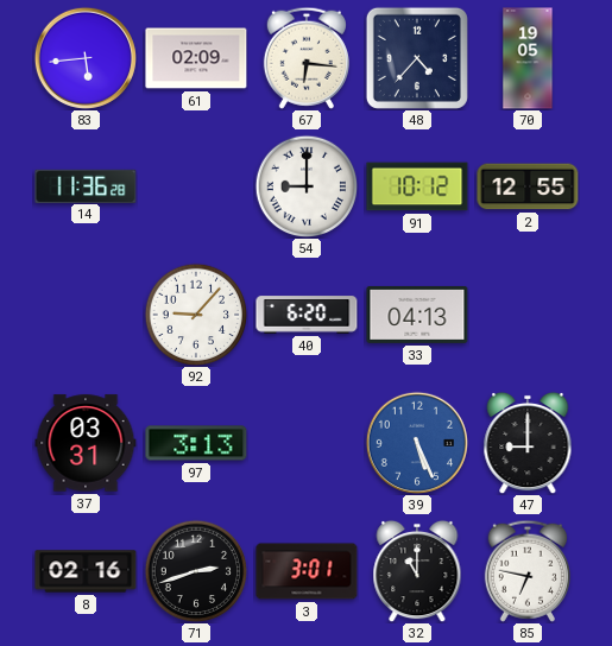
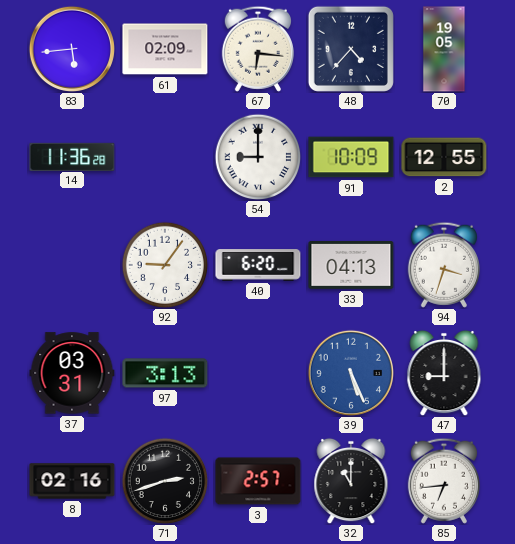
91: 10:12 -> 10:09 (351, 157)
92: 9:07 -> 9:06 (165, 265)
94: none -> 3:33 (444, 265)
3: 3:01 -> 2:57 (258, 481)
85: 6:47 -> 6:44 (444, 481)
